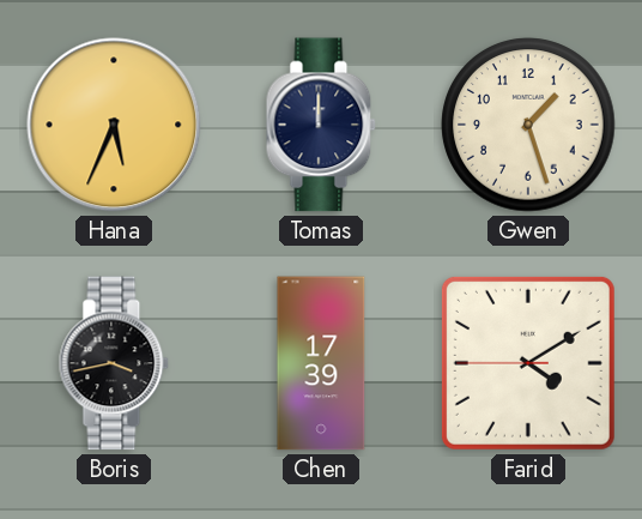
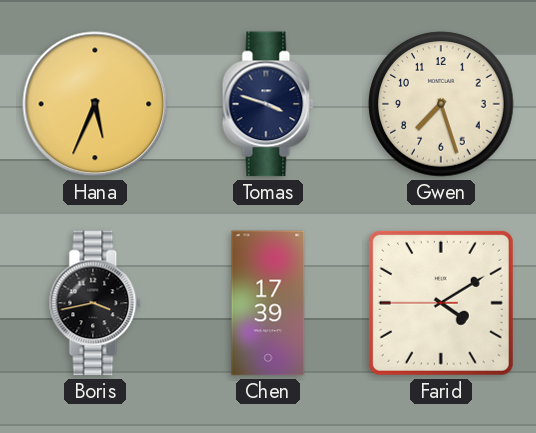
Tomas: 12:00 -> 3:48 (268, 104)
Gwen: 1:27 -> 7:27 (441, 104)
